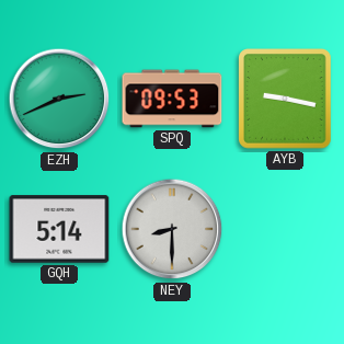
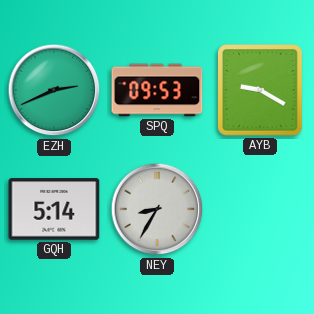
AYB: 9:17 -> 9:20 (260, 90)
NEY: 8:30 -> 8:35 (157, 209)
